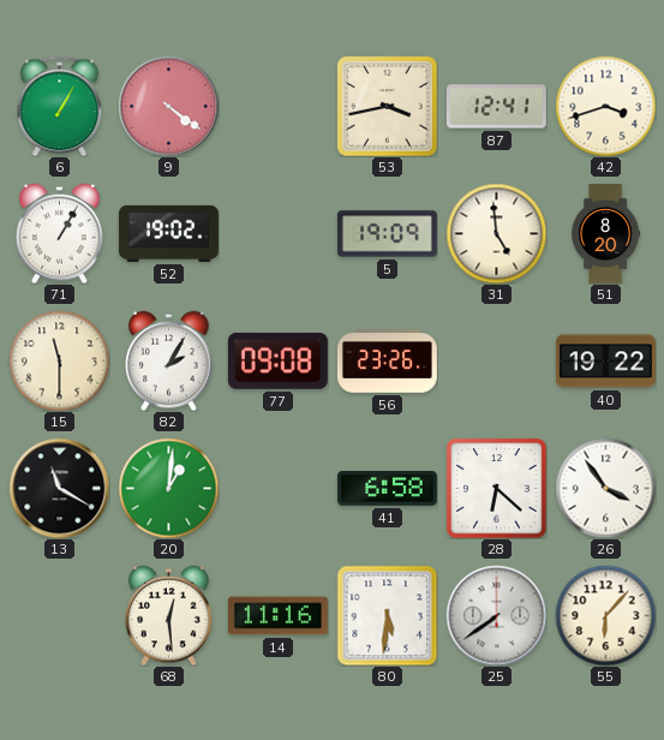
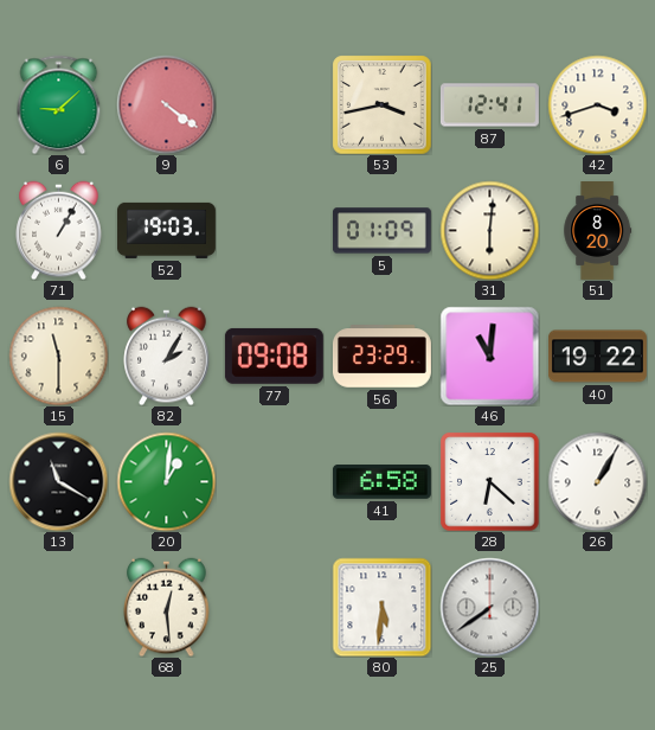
6: 1:05 -> 9:08 (59, 104)
52: 19:02 -> 19:03 (166, 230)
5: 19:09 -> 01:09 (381, 231)
31: 4:59 -> 6:01 (489, 230)
56: 23:26 -> 23:29 (381, 357)
46: none -> 11:01 (489, 356)
26: 3:54 -> 1:05 (597, 481)
14: 11:16 -> none (277, 616)
55: 6:07 -> none (605, 615)
